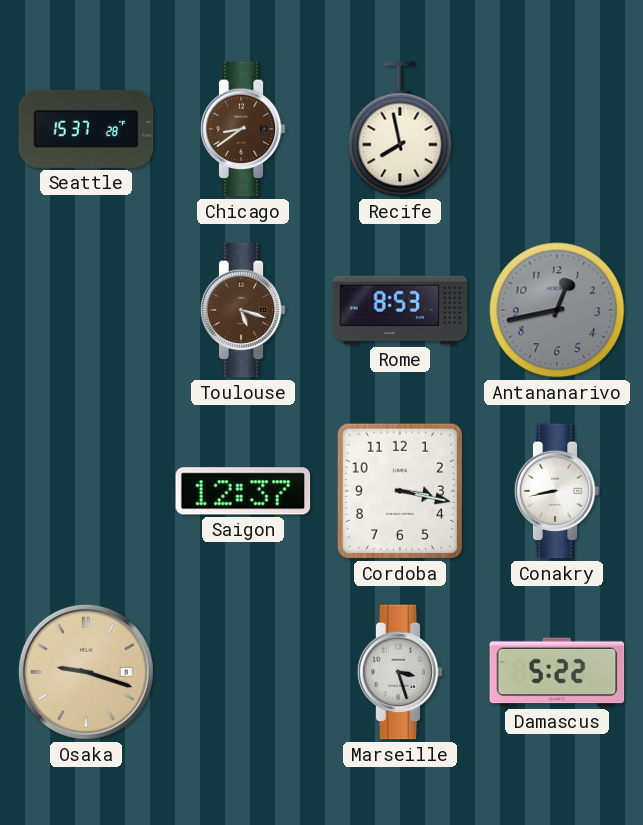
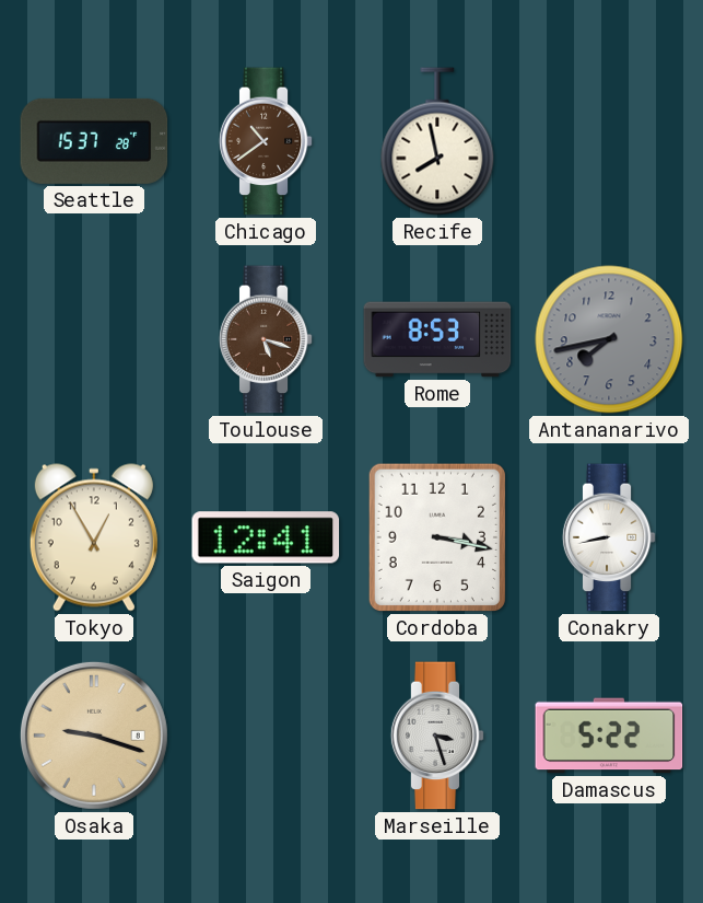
Chicago: 8:39 -> 10:39 (266, 141)
Antananarivo: 12:43 -> 7:43 (609, 339)
Tokyo: none -> 12:55 (94, 537)
Saigon: 12:37 -> 12:41 (266, 537)
